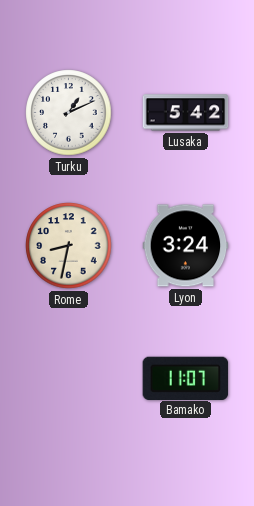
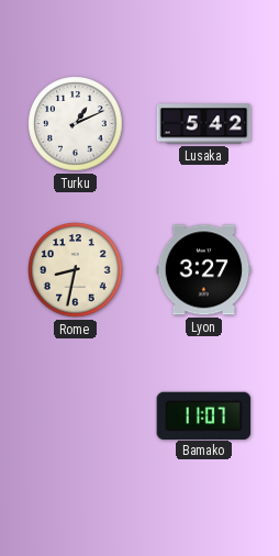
Lyon: 3:24 -> 3:27 (204, 270)
